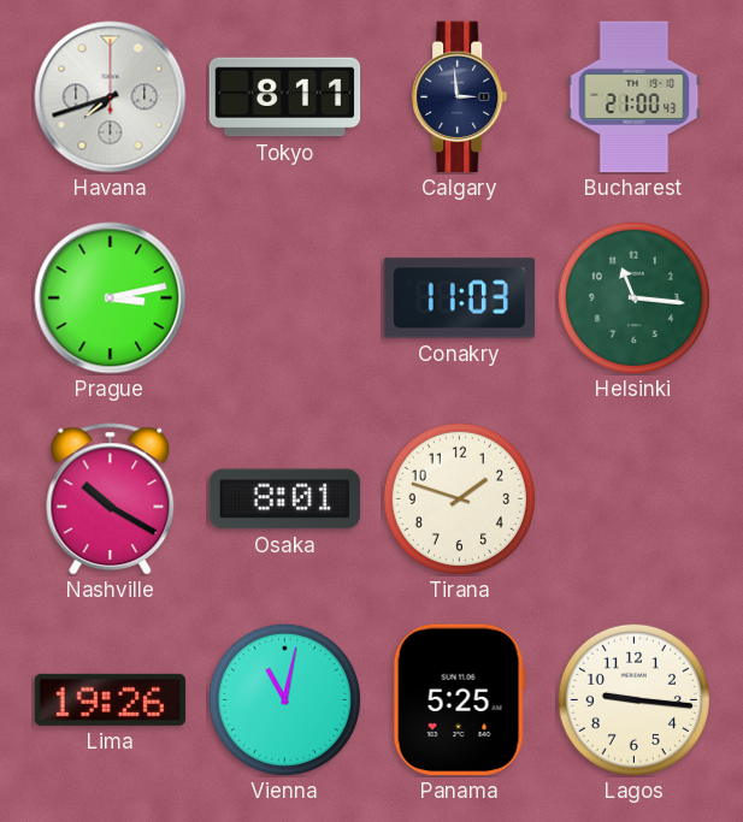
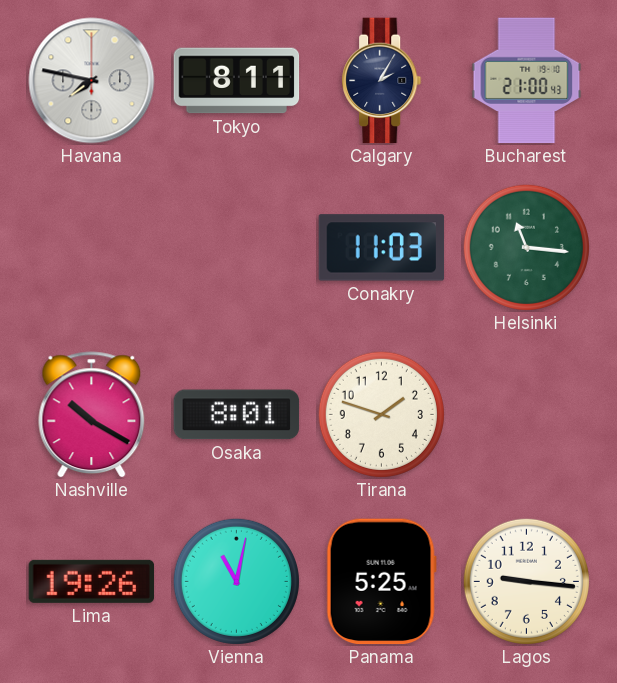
Havana: 7:42 -> 7:47 (92, 81)
Calgary: 2:59 -> 2:05 (382, 81)
Prague: 3:13 -> none (111, 298)
